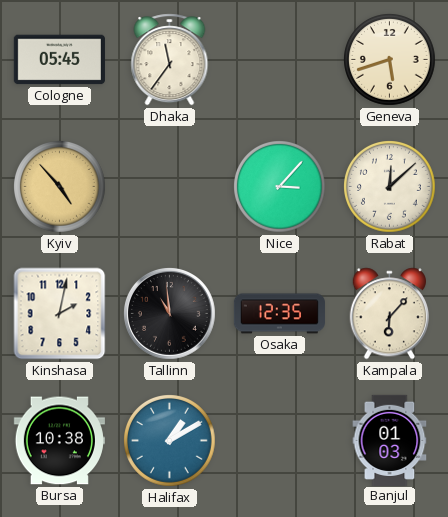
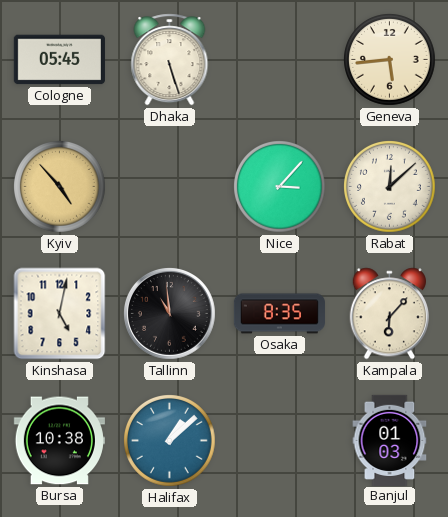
Dhaka: 11:36 -> 5:27 (170, 60)
Geneva: 5:42 -> 5:44 (390, 60)
Kinshasa: 2:02 -> 5:02 (60, 314)
Osaka: 12:35 -> 8:35 (279, 314)
Halifax: 1:10 -> 1:08 (170, 441)
